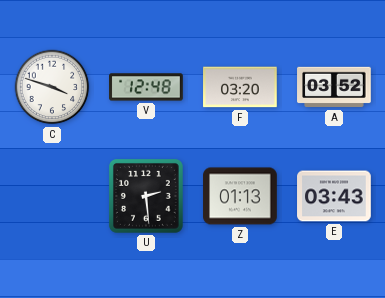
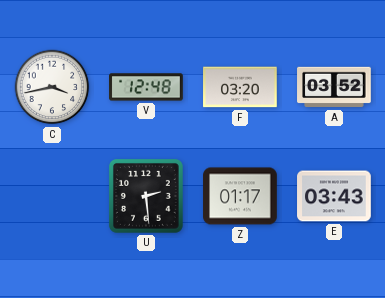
C: 3:48 -> 3:43 (52, 87)
Z: 01:13 -> 01:17 (240, 196)
